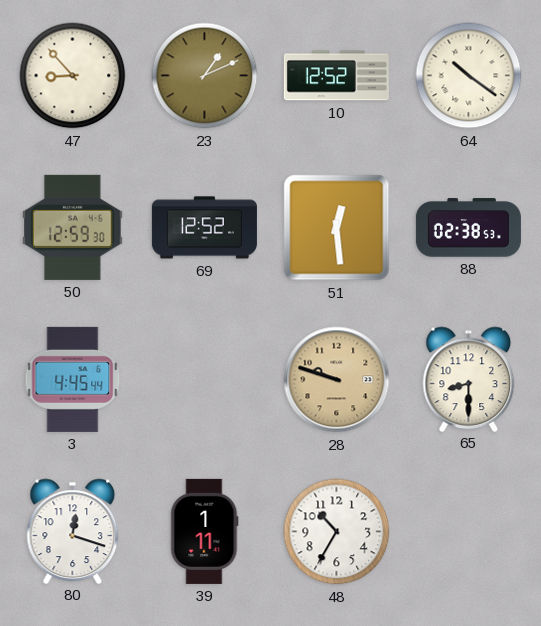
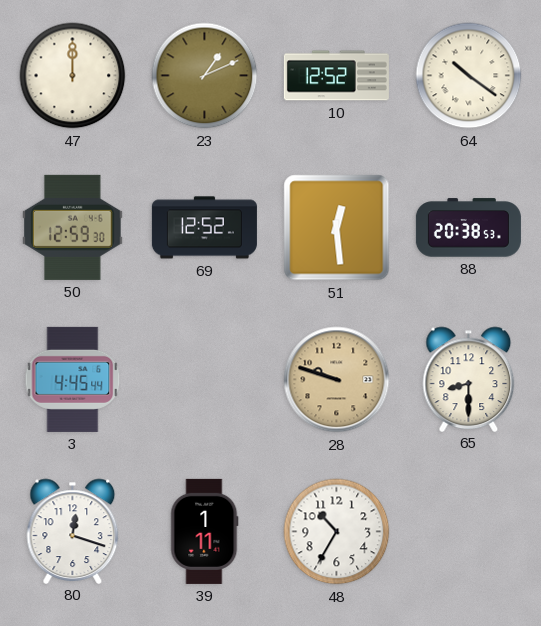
47: 8:53 -> 12:00 (73, 76)
88: 02:38 -> 20:38 (468, 228)
